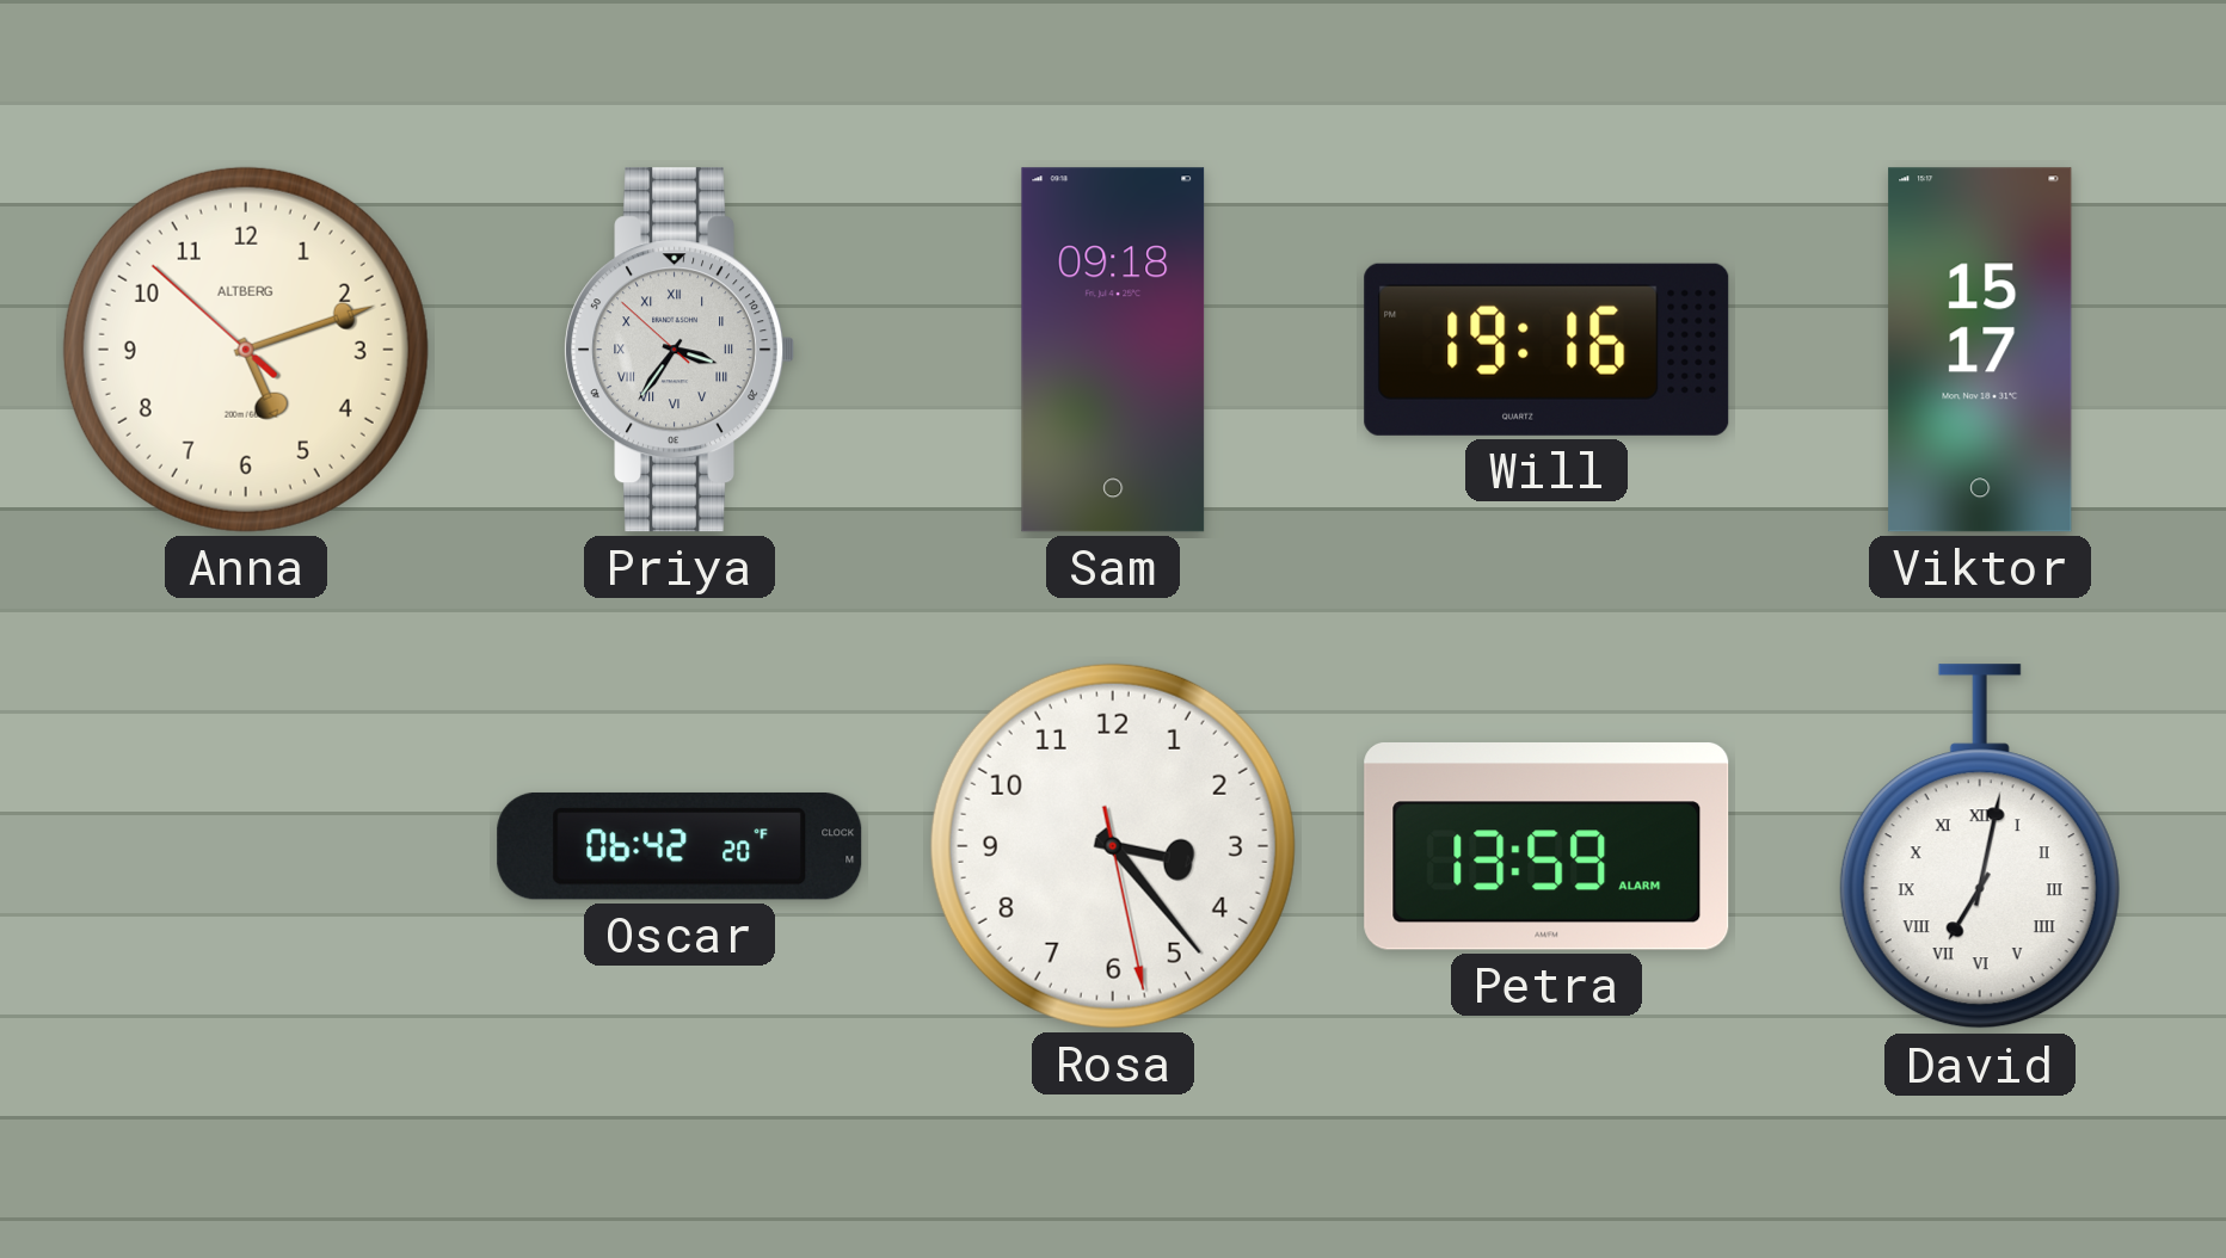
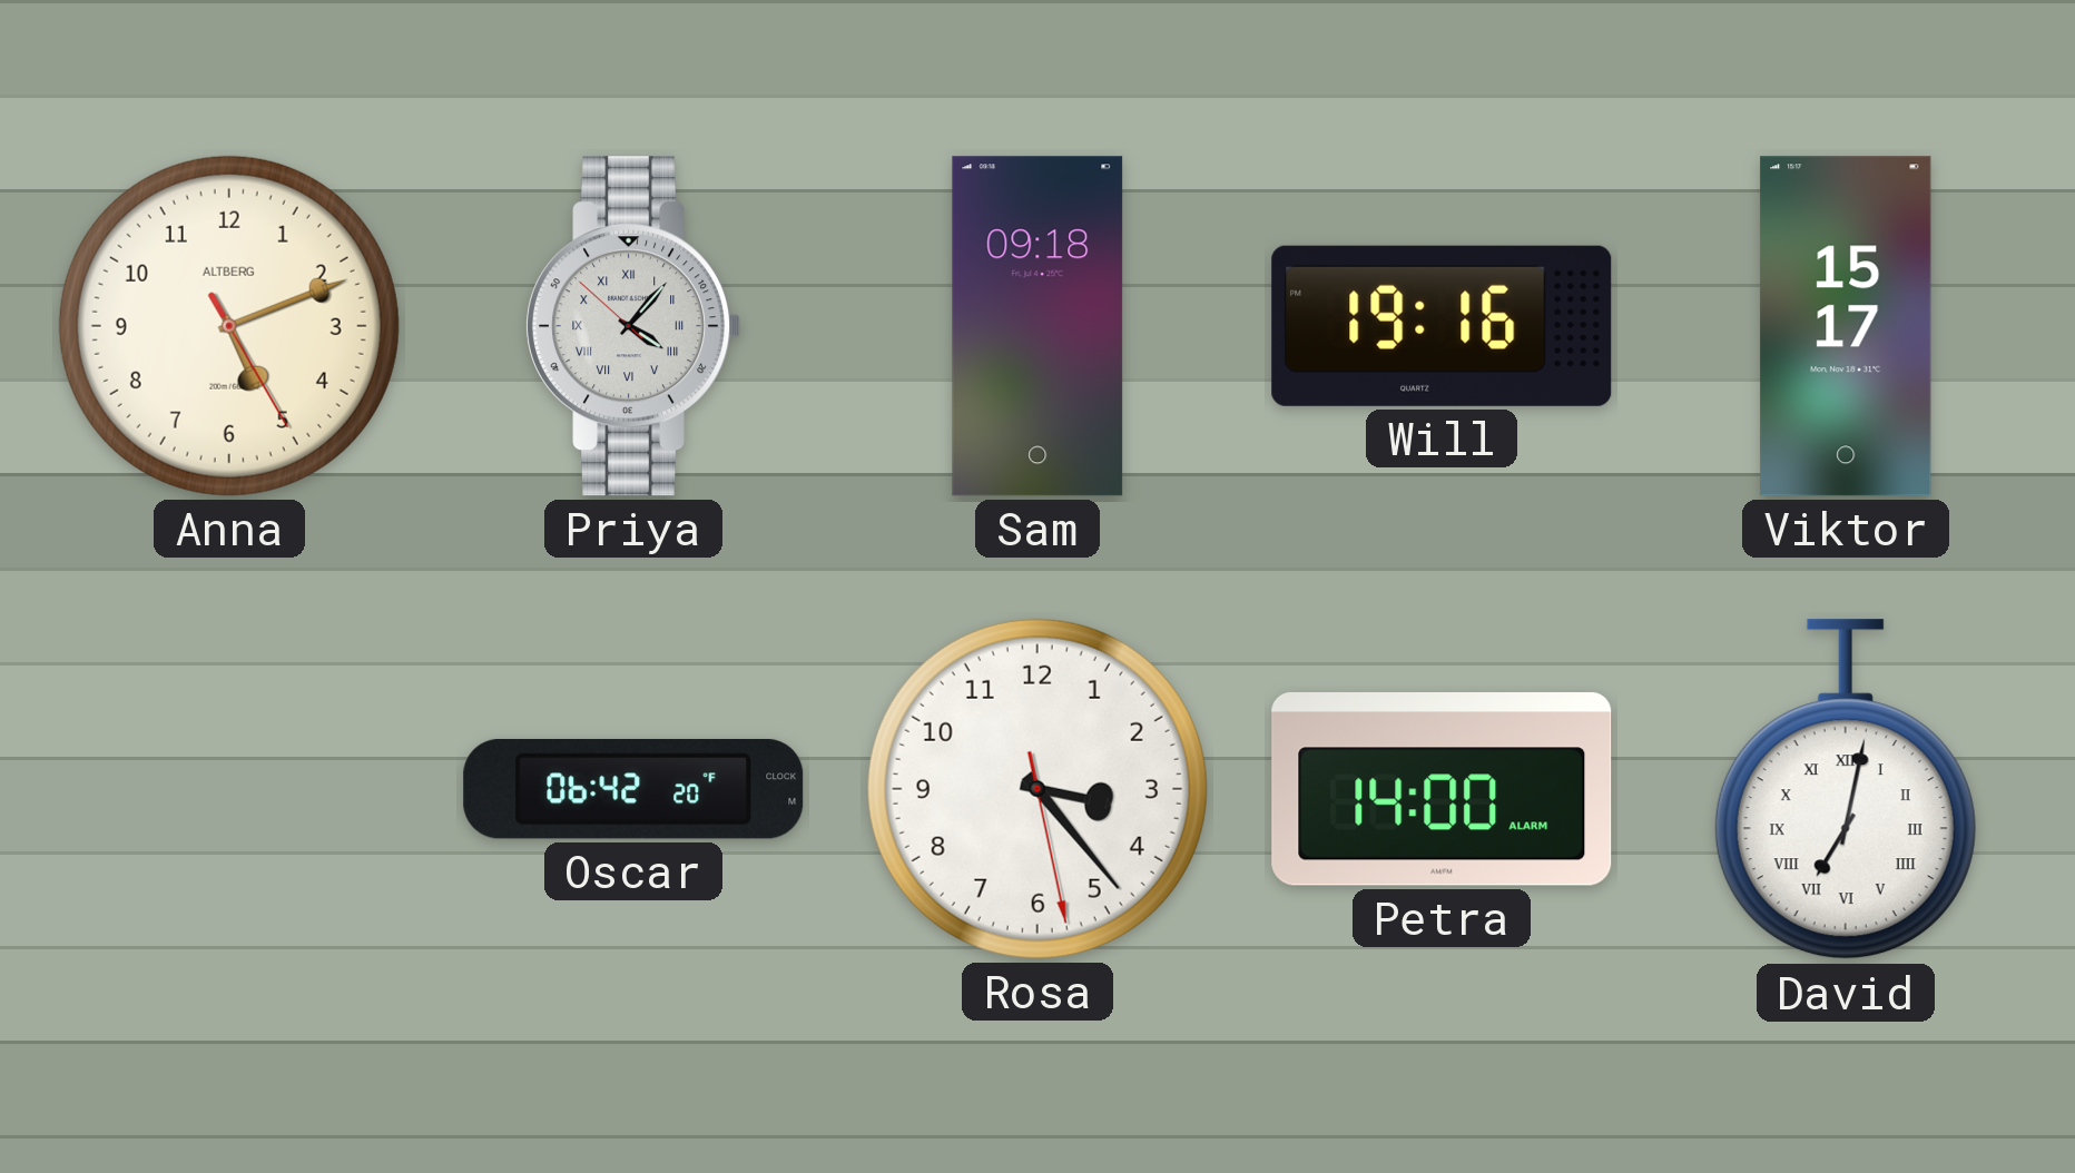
Anna: 5:11:52 -> 5:11:25 (229, 326)
Priya: 3:35 -> 4:06 (633, 326)
Petra: 13:59 -> 14:00 (1442, 789)
